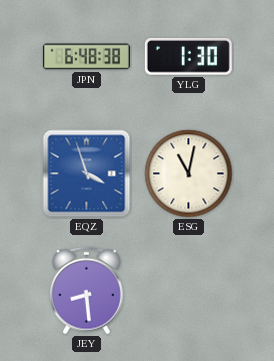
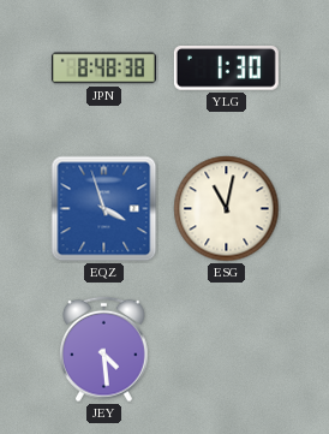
JPN: 6:48 -> 8:48 (103, 69)
JEY: 8:29 -> 4:29 (104, 350)
